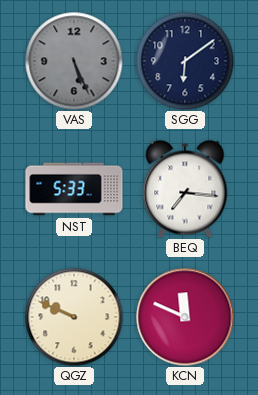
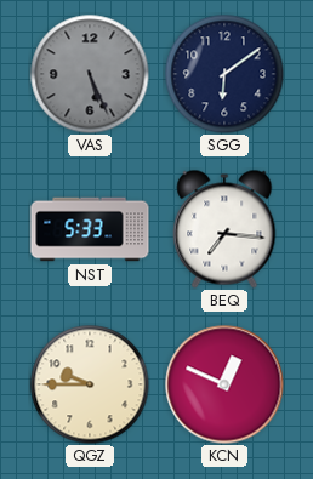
QGZ: 9:49 -> 9:45 (90, 384)
KCN: 11:49 -> 12:49 (224, 384)
